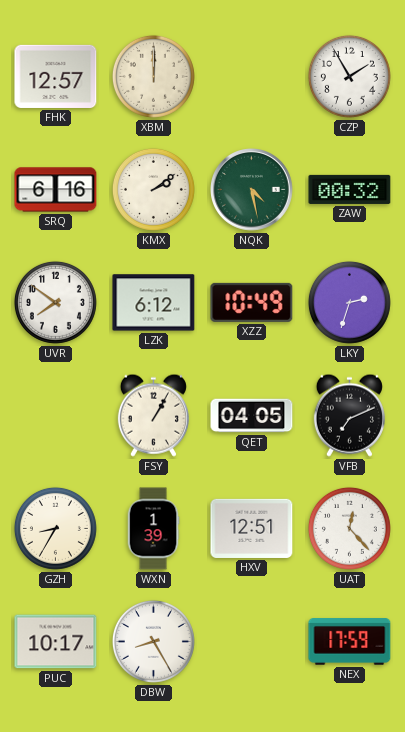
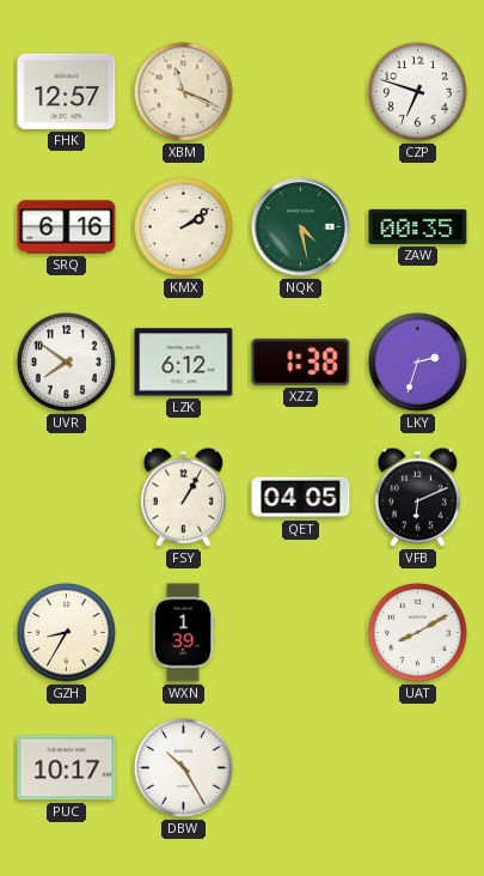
XBM: 12:00 -> 11:19 (183, 91)
CZP: 1:55 -> 6:48 (417, 91)
ZAW: 00:32 -> 00:35 (418, 226)
XZZ: 10:49 -> 1:38 (301, 361)
VFB: 7:11 -> 6:11 (417, 497)
HXV: 12:51 -> none (252, 528)
UAT: 12:23 -> 8:10 (417, 632)
DBW: 8:25 -> 10:25 (183, 767)
NEX: 17:59 -> none (350, 642)
